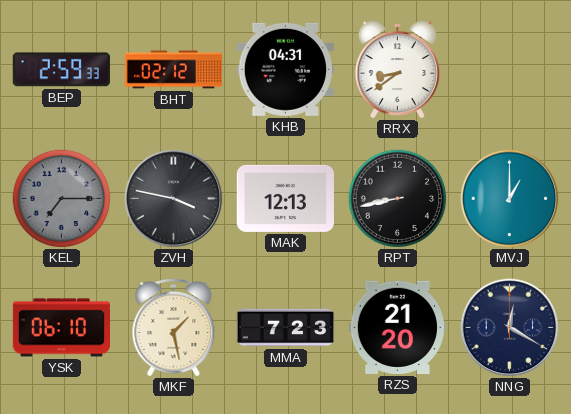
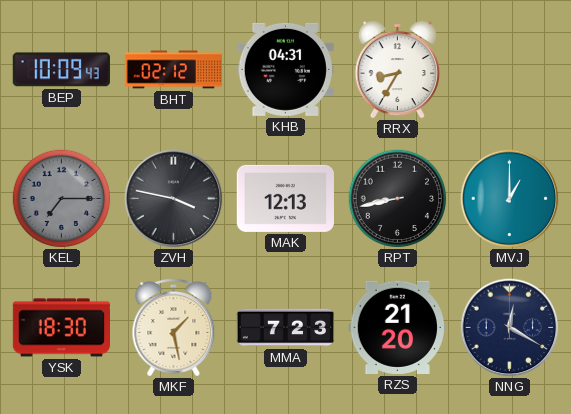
BEP: 2:59 -> 10:09 (61, 70)
RRX: 8:39 -> 8:35 (397, 69)
YSK: 06:10 -> 18:30 (62, 328)
